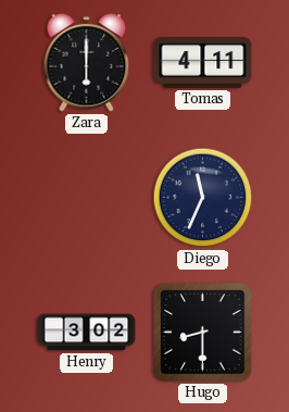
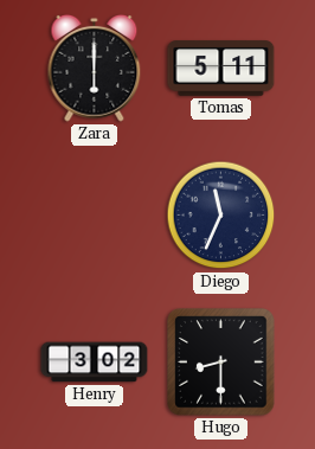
Tomas: 4:11 -> 5:11 (221, 69)
